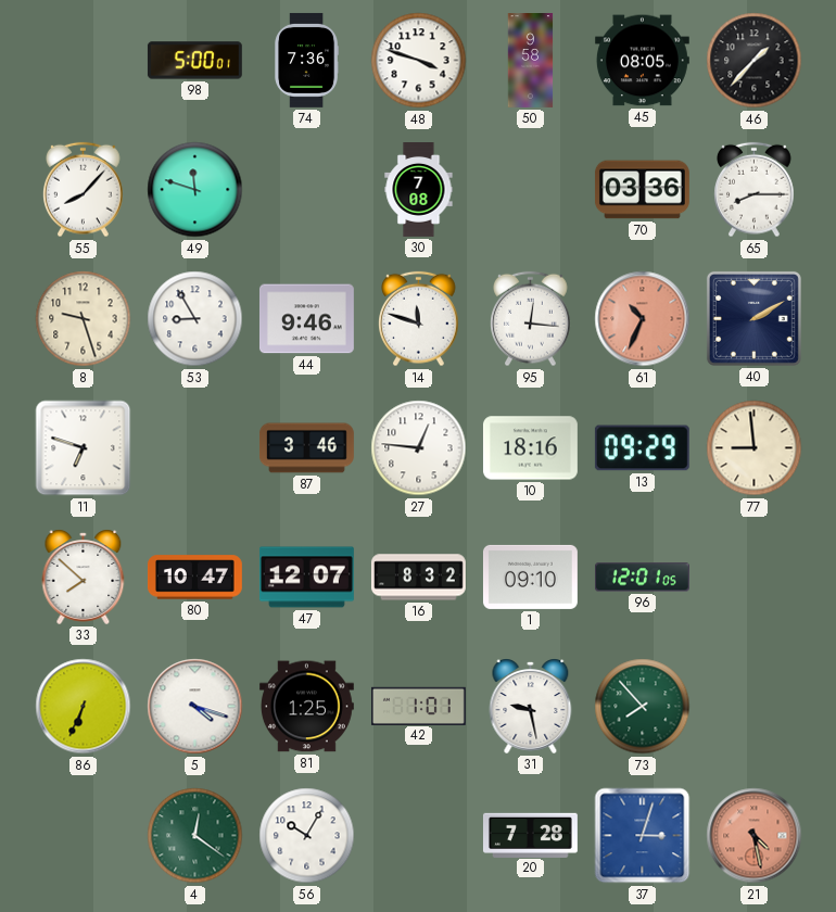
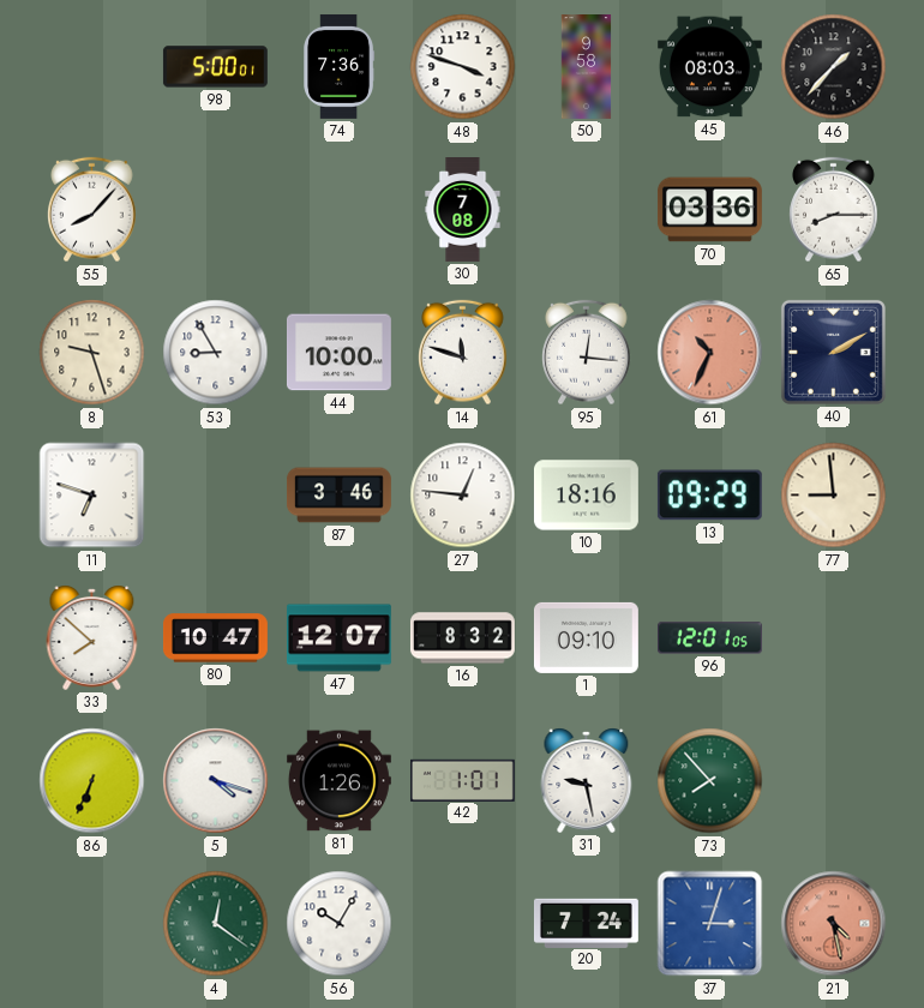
45: 08:05 -> 08:03 (709, 67)
49: 11:48 -> none (195, 190)
44: 9:46 -> 10:00 (338, 353)
81: 1:25 -> 1:26 (338, 781)
20: 7:28 -> 7:24 (586, 923)
